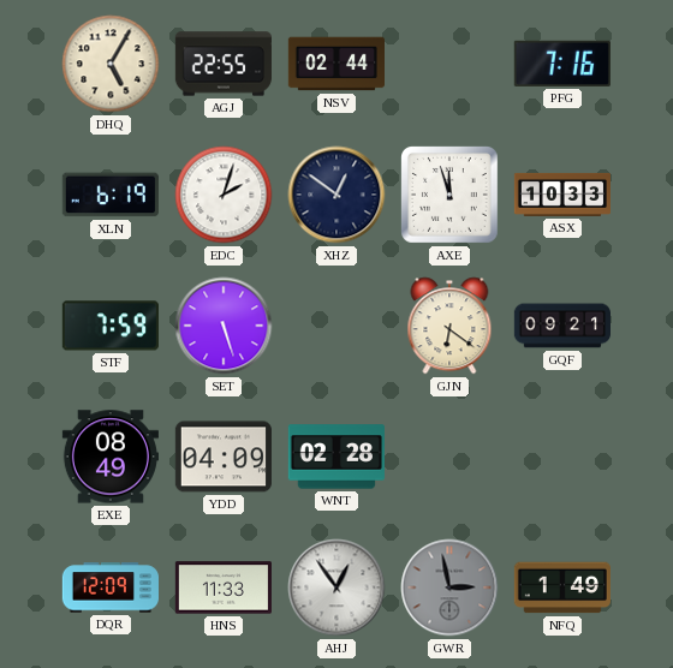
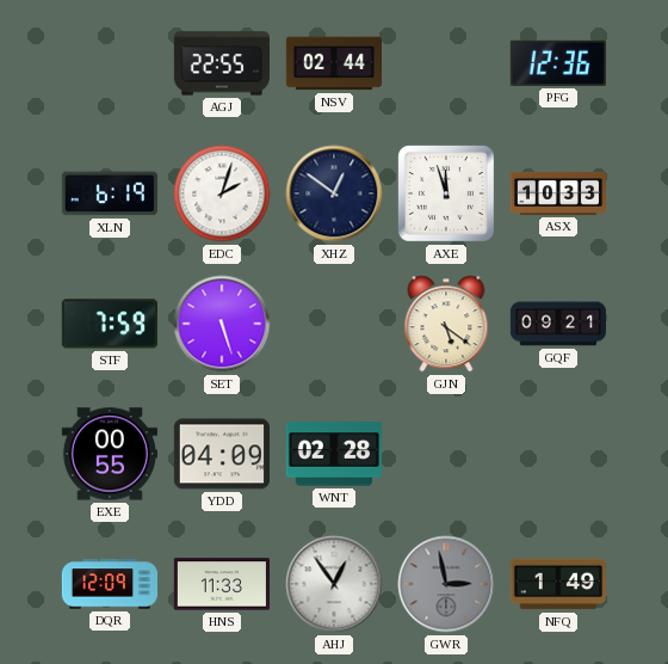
DHQ: 5:05 -> none (111, 64)
PFG: 7:16 -> 12:36 (558, 63)
GJN: 6:21 -> 5:21 (446, 324)
EXE: 08:49 -> 00:55 (110, 454)
